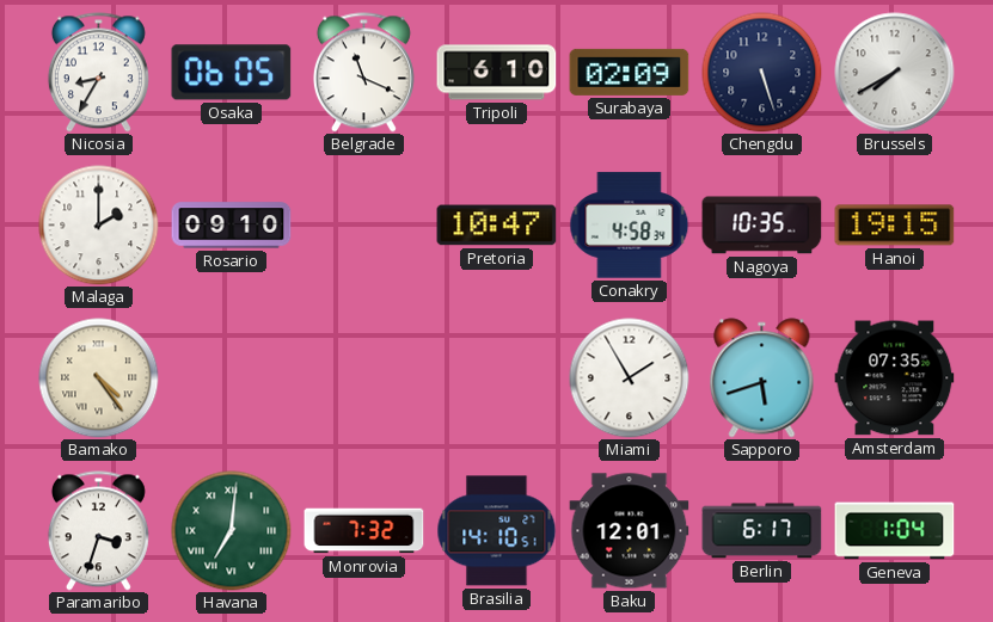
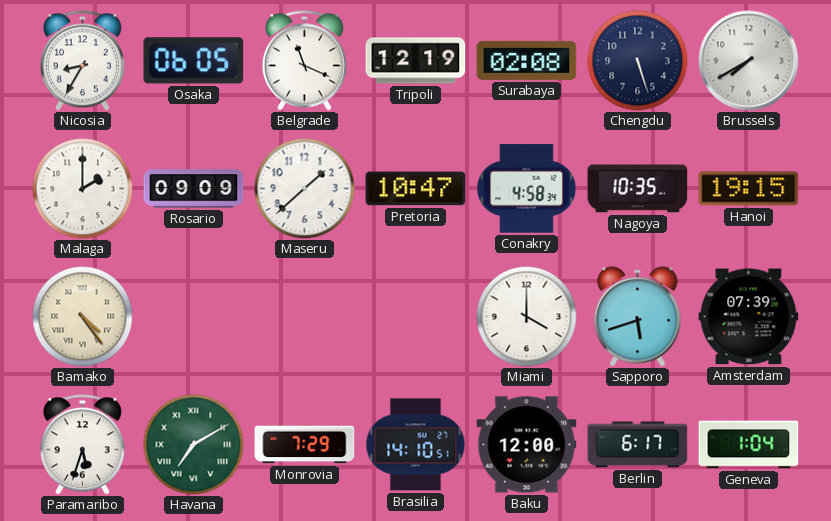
Tripoli: 6:10 -> 12:19 (416, 61)
Surabaya: 02:09 -> 02:08 (527, 60)
Rosario: 09:10 -> 09:09 (194, 189)
Maseru: none -> 1:38 (305, 189)
Miami: 1:55 -> 4:00 (527, 317)
Amsterdam: 07:35 -> 07:39 (749, 317)
Paramaribo: 3:33 -> 5:33 (82, 445)
Havana: 7:01 -> 7:10 (194, 445)
Monrovia: 7:32 -> 7:29 (305, 445)
Baku: 12:01 -> 12:00 (527, 445)
